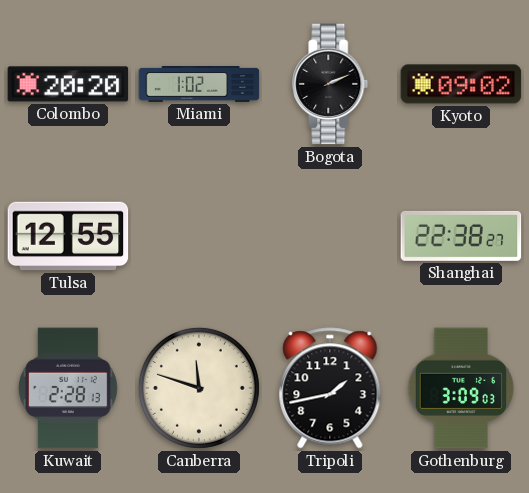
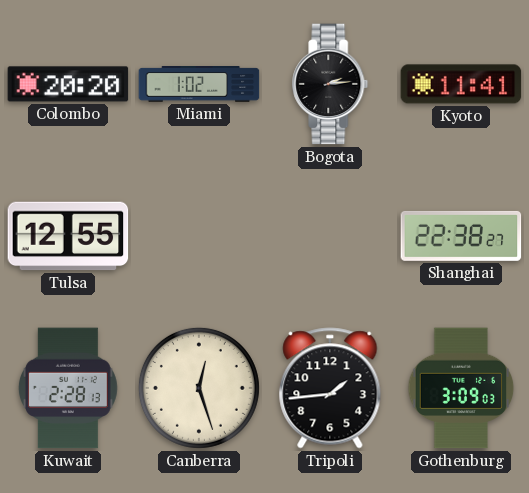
Bogota: 2:11 -> 2:14 (330, 84)
Kyoto: 09:02 -> 11:41 (461, 84)
Canberra: 11:48 -> 12:27 (199, 388)
Tripoli: 1:43 -> 1:44 (330, 388)
